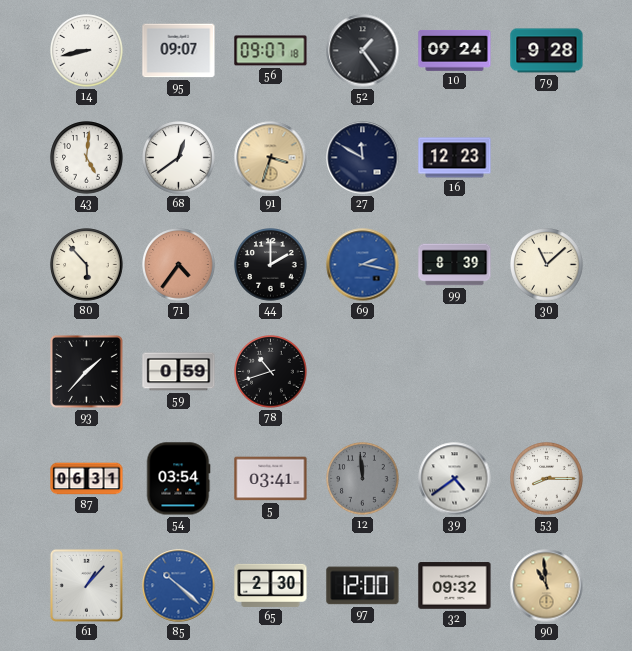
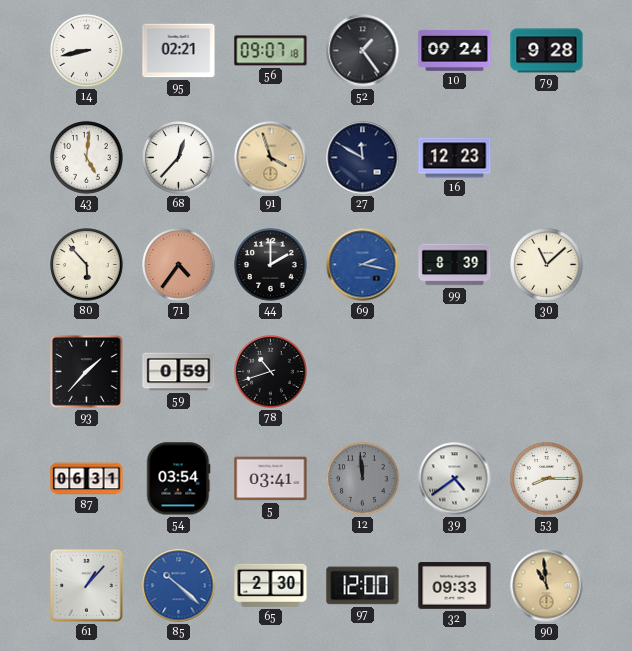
95: 09:07 -> 02:21 (179, 51)
68: 12:39 -> 12:37 (179, 158)
91: 3:33 -> 3:57 (271, 158)
32: 09:32 -> 09:33 (455, 586)
